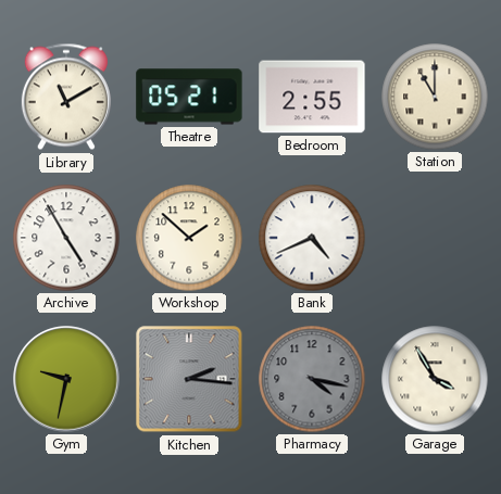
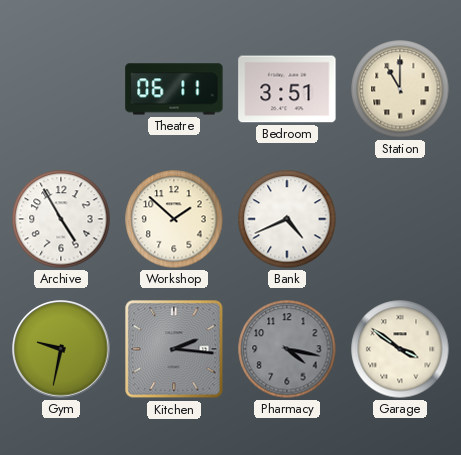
Library: 11:10 -> none (66, 97)
Theatre: 05:21 -> 06:11 (174, 89)
Bedroom: 2:55 -> 3:51 (287, 89)
Garage: 3:55 -> 3:51 (400, 349)
